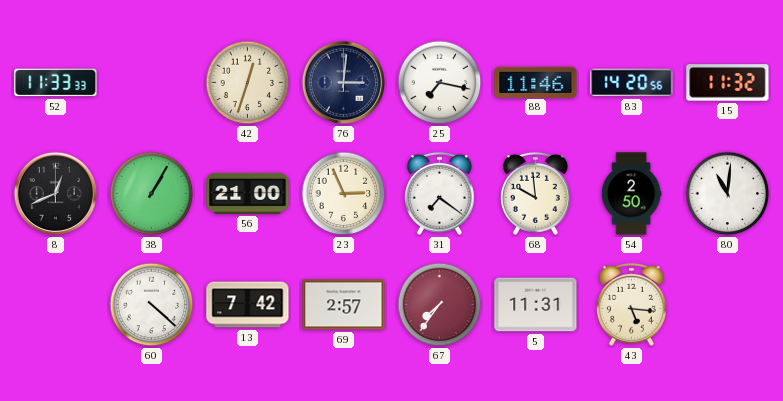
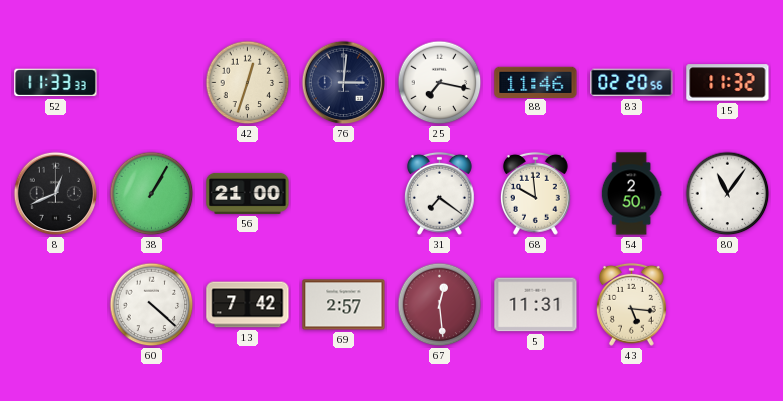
83: 14:20 -> 02:20 (632, 83)
23: 2:56 -> none (344, 194)
80: 11:01 -> 11:06 (728, 194)
67: 7:36 -> 12:29 (440, 305)
